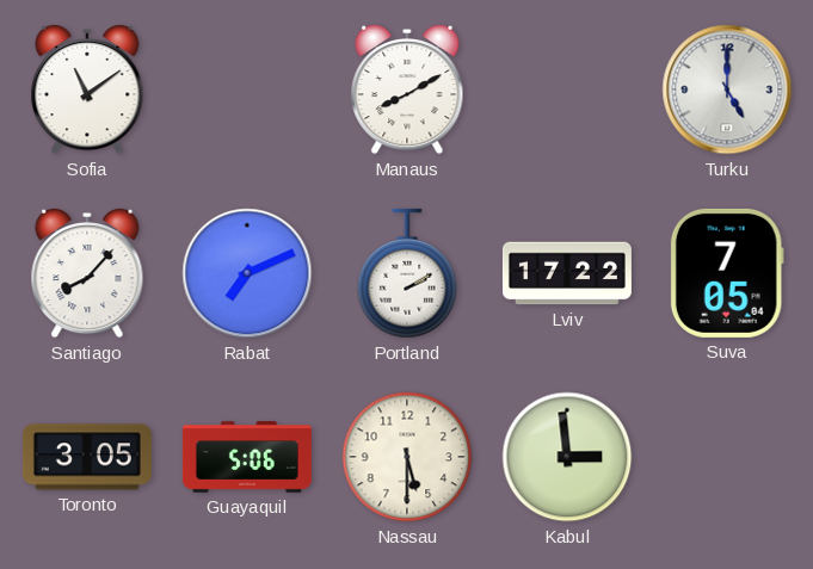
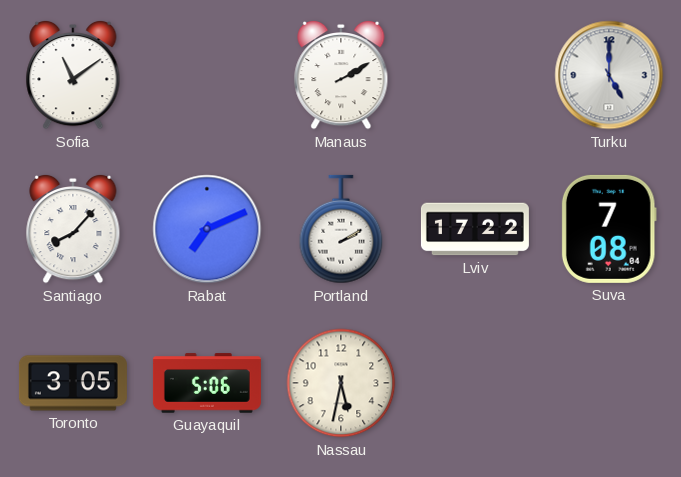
Manaus: 8:10 -> 2:10 (341, 75)
Suva: 7:05 -> 7:08 (609, 229)
Nassau: 5:30 -> 5:32 (341, 383)
Kabul: 2:59 -> none (567, 457)
